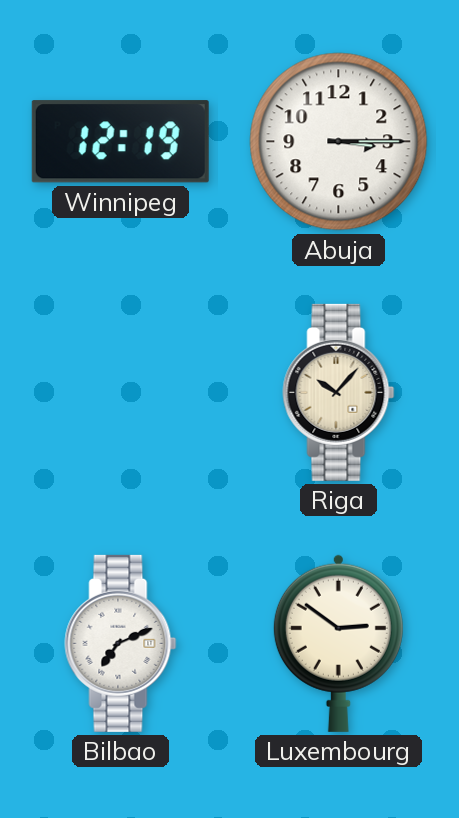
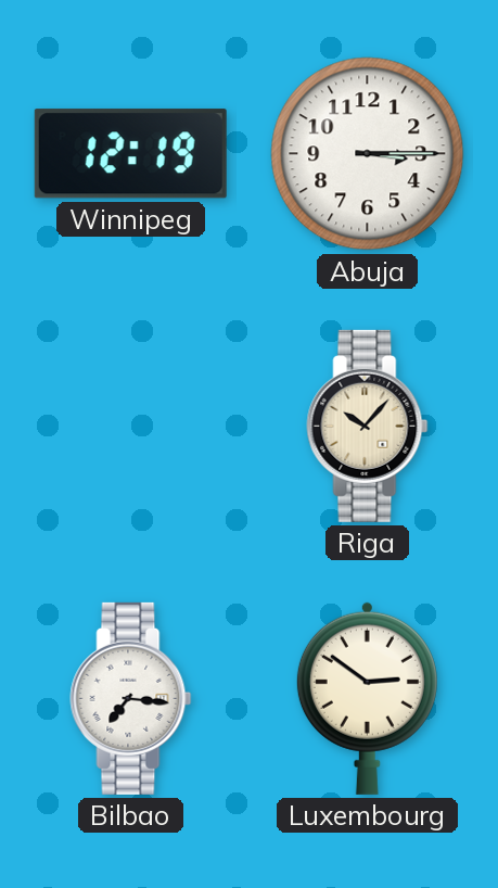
Bilbao: 7:11 -> 7:16 (131, 698)
